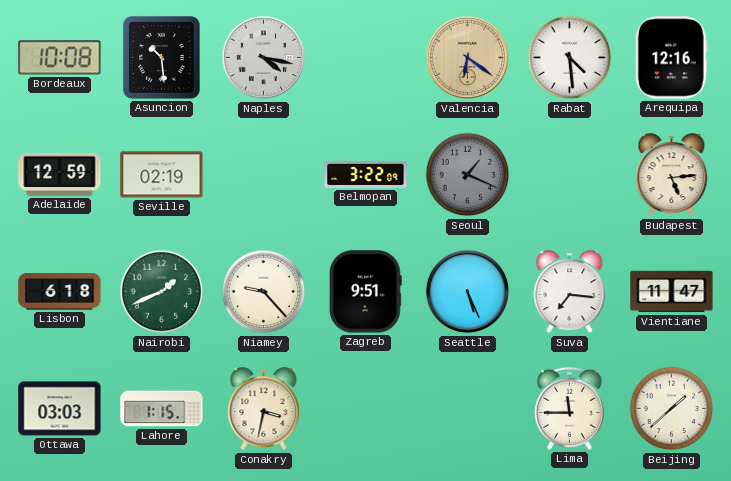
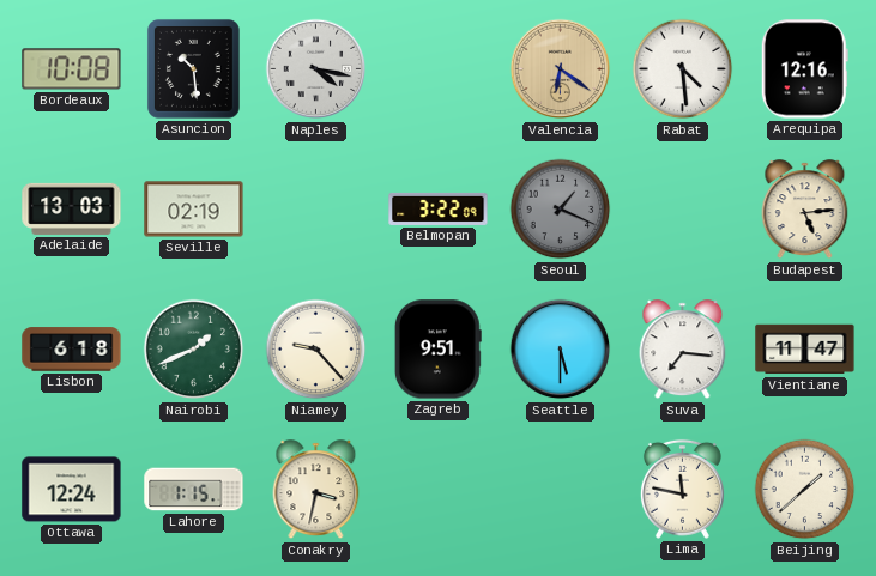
Adelaide: 12:59 -> 13:03 (72, 208)
Seattle: 5:26 -> 5:30 (561, 350)
Ottawa: 03:03 -> 12:24 (72, 490)
Lima: 11:45 -> 11:47 (682, 489)
